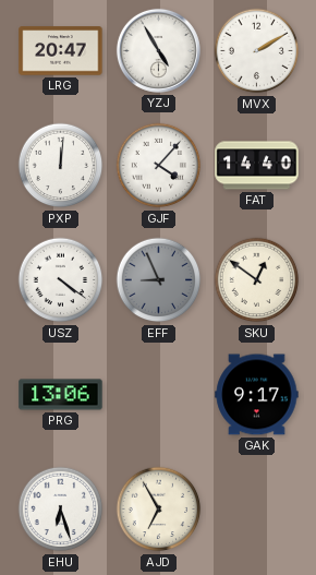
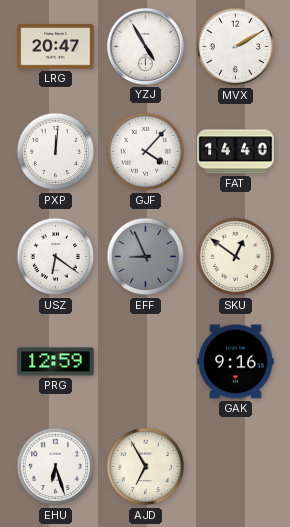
USZ: 4:21 -> 6:21 (56, 257)
PRG: 13:06 -> 12:59 (56, 362)
GAK: 9:17 -> 9:16 (236, 362)
